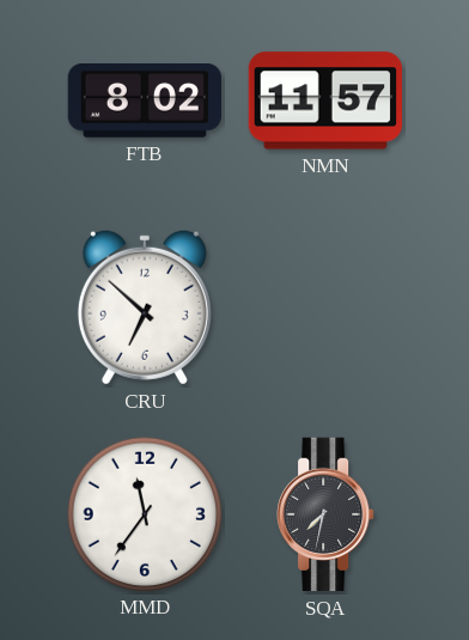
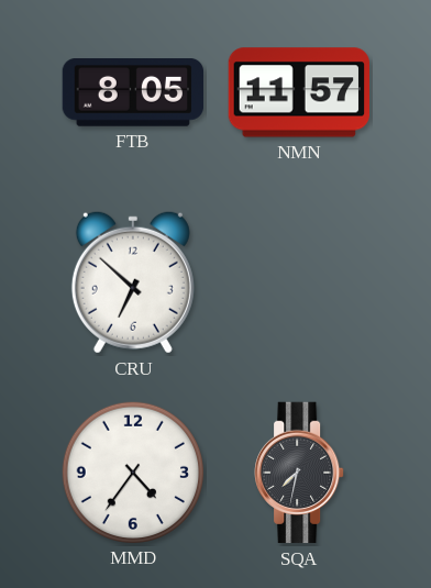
FTB: 8:02 -> 8:05 (132, 93)
MMD: 11:36 -> 4:36 (132, 471)
